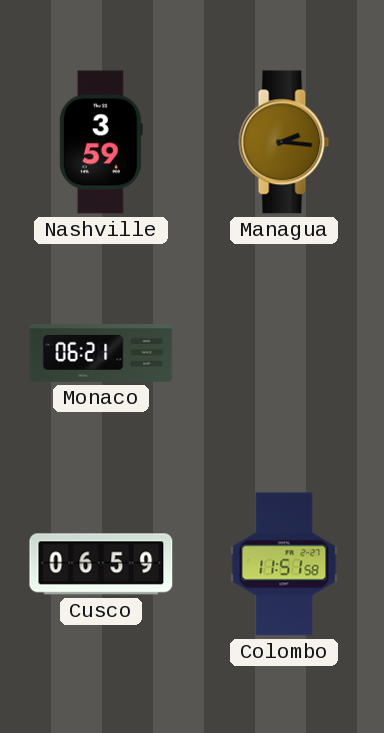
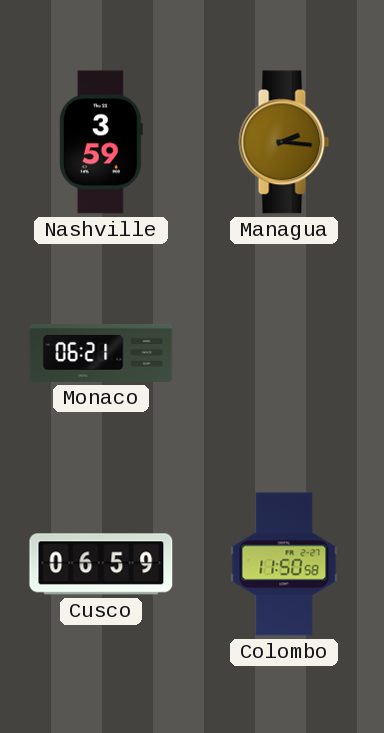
Colombo: 11:51 -> 11:50 (284, 564)
